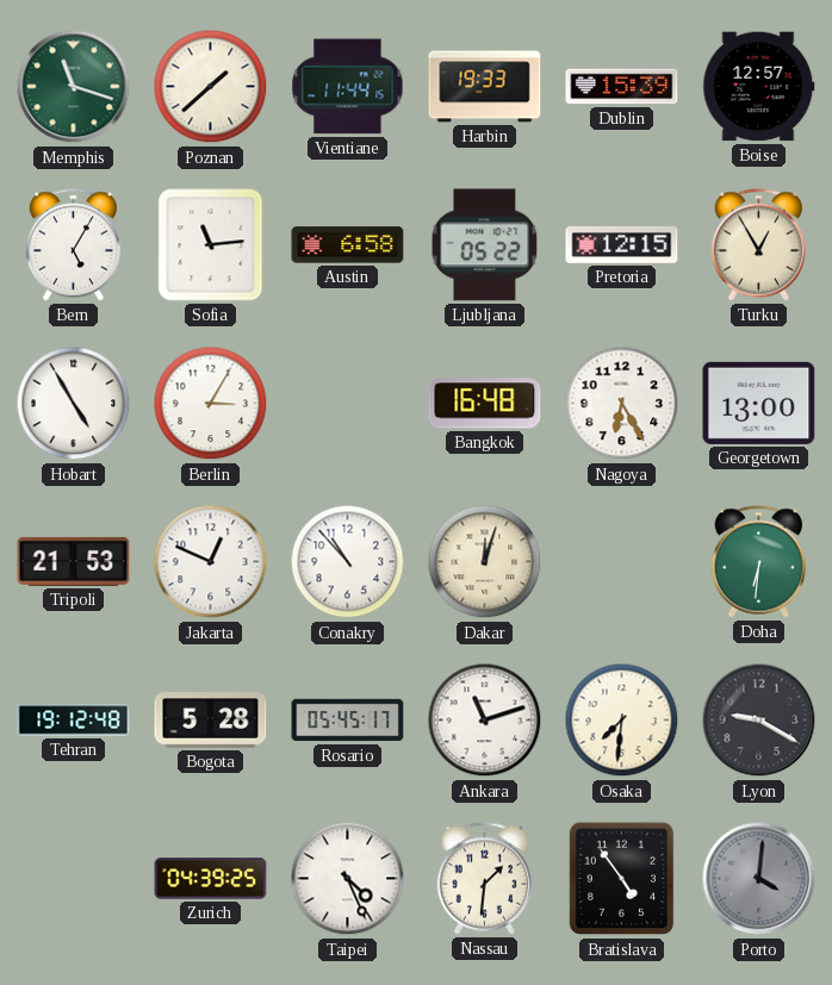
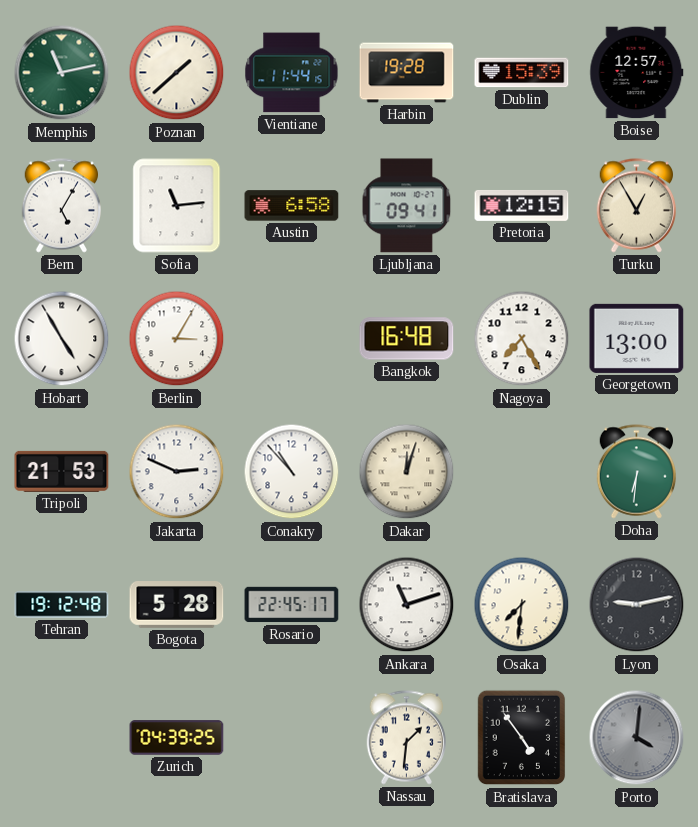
Memphis: 11:18 -> 11:13 (62, 73)
Harbin: 19:33 -> 19:28 (407, 73)
Ljubljana: 05:22 -> 09:41 (407, 206)
Nagoya: 6:25 -> 7:25 (522, 339)
Jakarta: 12:49 -> 2:49 (177, 472)
Rosario: 05:45 -> 22:45 (292, 605)
Lyon: 9:20 -> 9:13 (637, 605)
Taipei: 4:26 -> none (348, 879)
